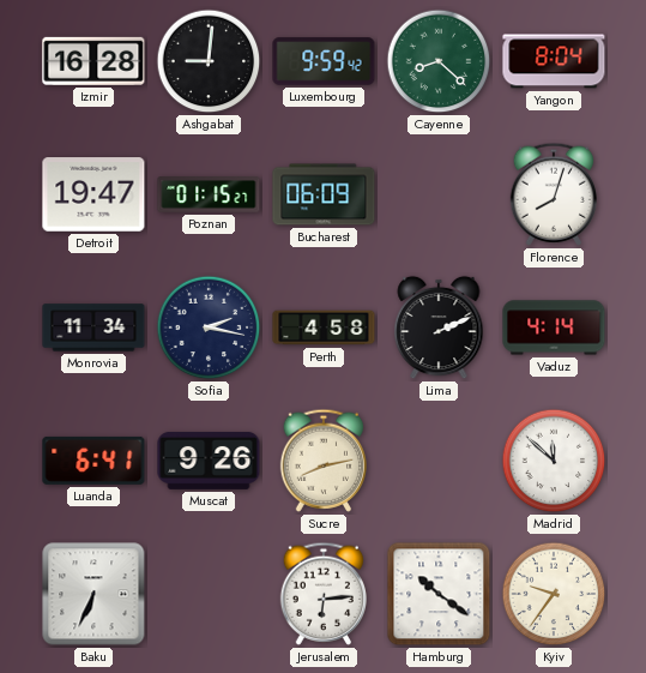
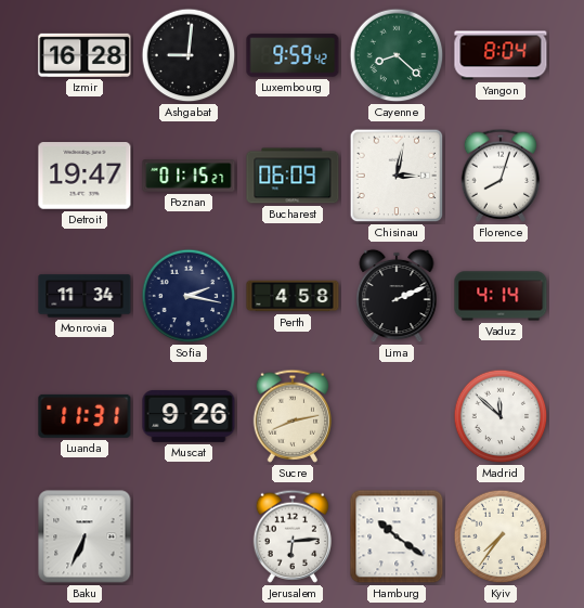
Chisinau: none -> 3:02 (397, 176)
Luanda: 6:41 -> 11:31 (85, 416)
Kyiv: 9:36 -> 7:36 (501, 536)
